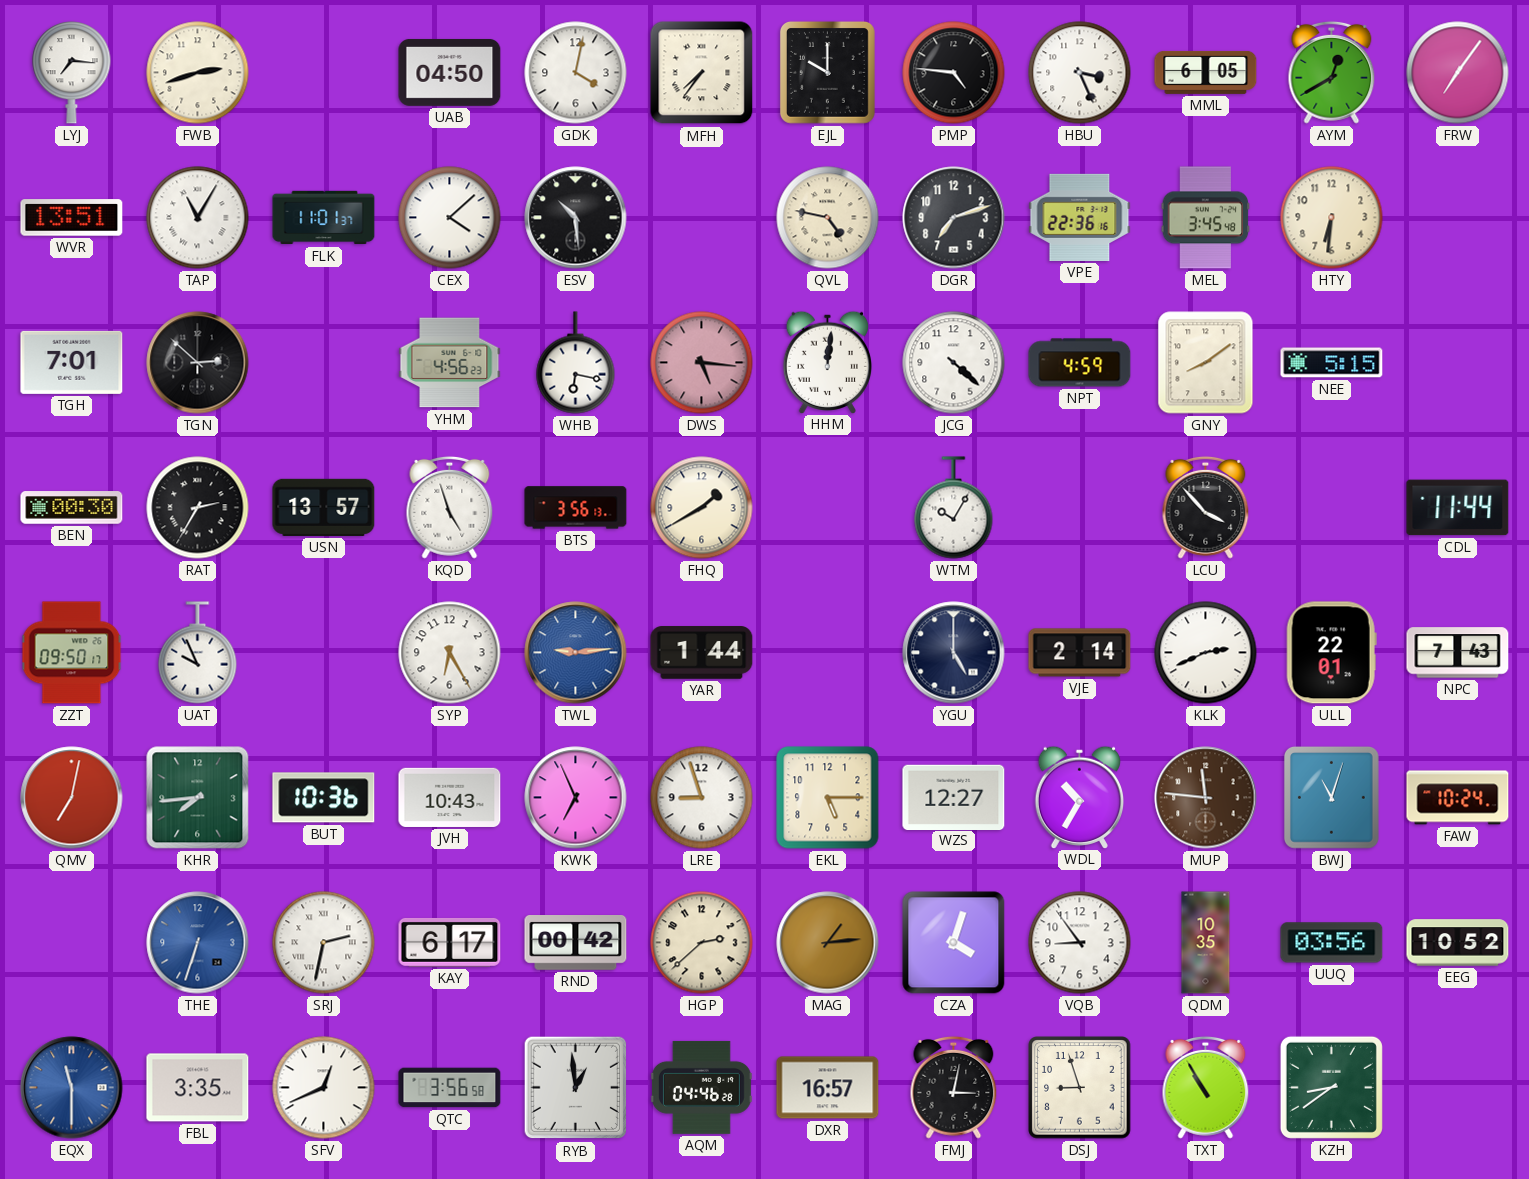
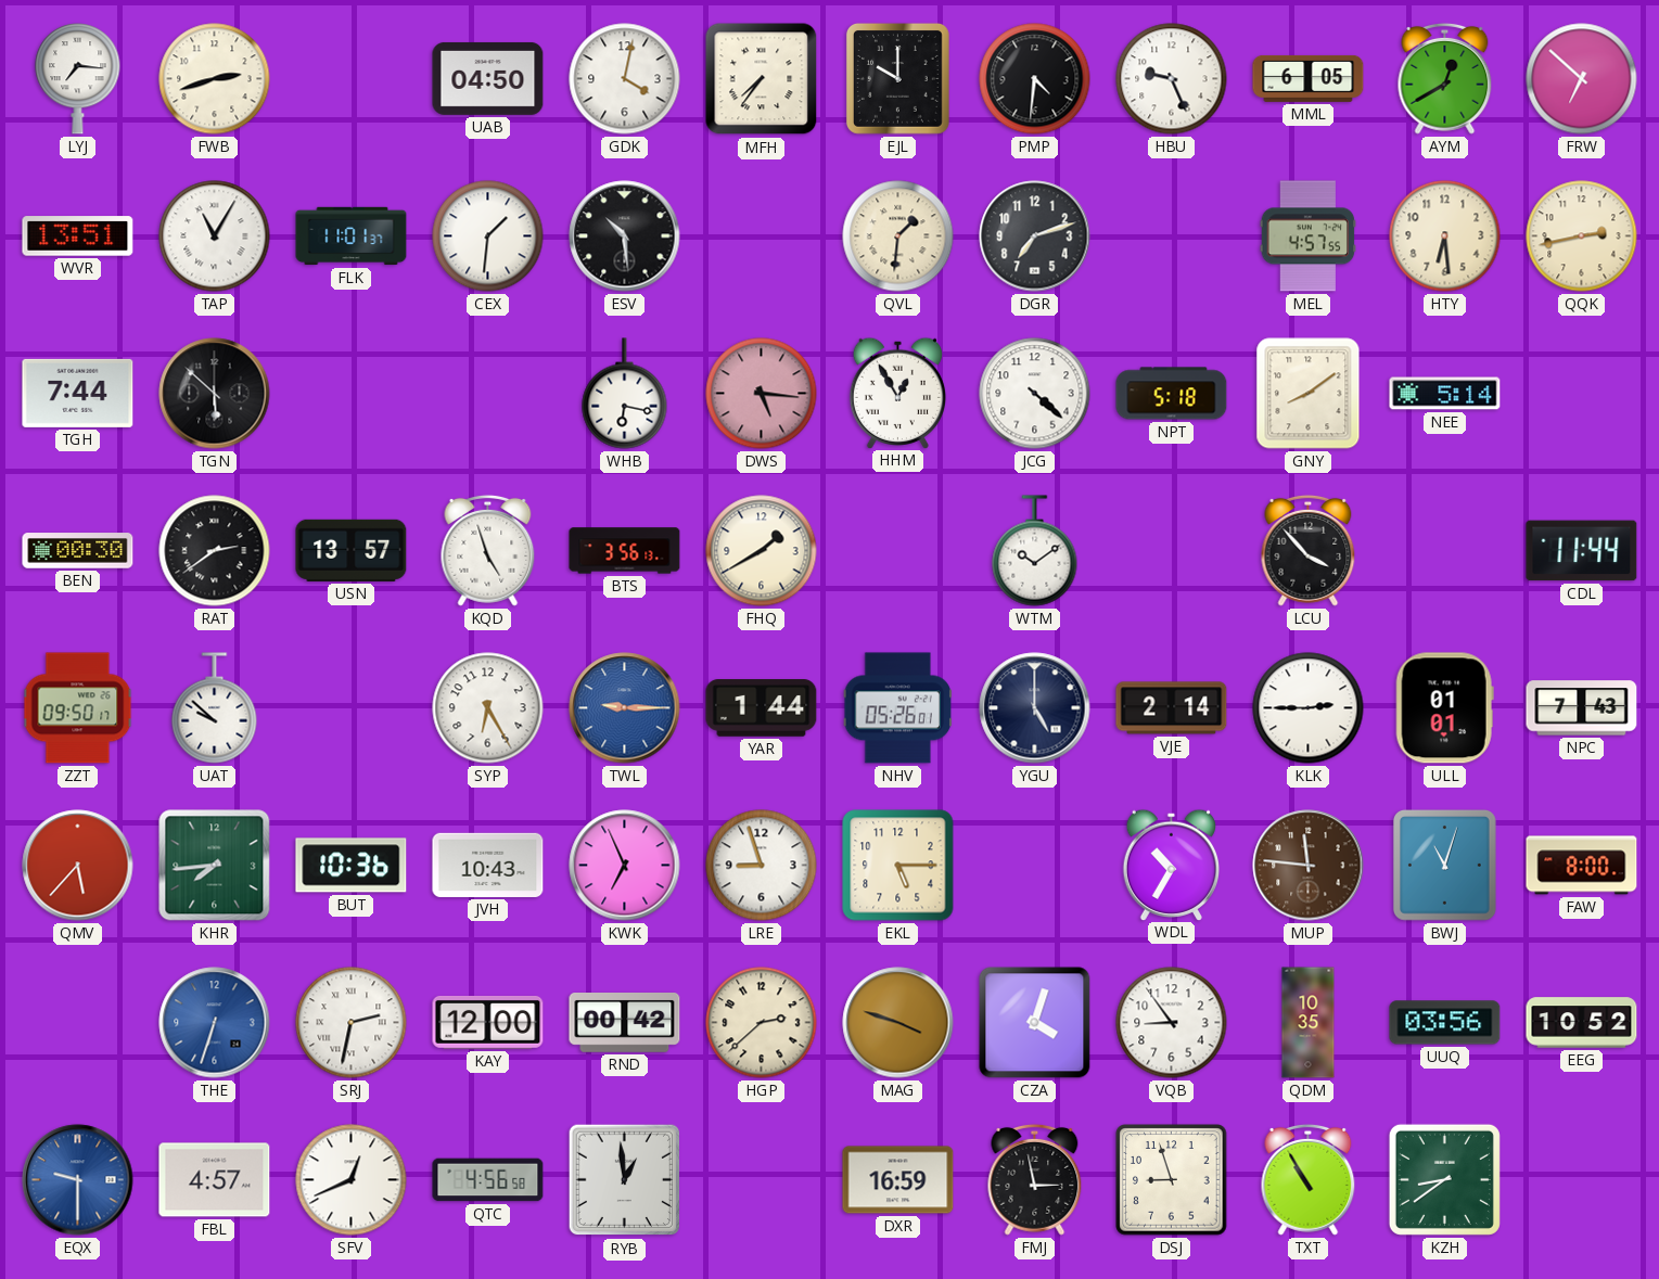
PMP: 4:46 -> 4:31 (1035, 79)
HBU: 3:26 -> 9:26 (1172, 79)
FRW: 7:06 -> 6:52 (1582, 79)
CEX: 4:08 -> 1:31 (488, 236)
QVL: 4:47 -> 1:31 (898, 236)
VPE: 22:36 -> none (1080, 217)
MEL: 3:45 -> 4:57 (1309, 236)
HTY: 6:31 -> 6:29 (1445, 236)
QQK: none -> 2:43 (1582, 236)
TGH: 7:01 -> 7:44 (78, 393)
TGN: 2:52 -> 5:52 (215, 394)
YHM: 4:56 -> none (450, 363)
HHM: 12:01 -> 12:55 (897, 393)
NPT: 4:59 -> 5:18 (1172, 394)
NEE: 5:15 -> 5:14 (1445, 394)
RAT: 2:35 -> 2:39 (215, 551)
WTM: 10:05 -> 10:09 (1035, 551)
UAT: 9:56 -> 9:52 (215, 708)
TWL: 9:14 -> 9:15 (625, 708)
NHV: none -> 05:26 (897, 708)
KLK: 2:41 -> 2:45 (1309, 708)
ULL: 22:01 -> 01:01 (1444, 708)
QMV: 7:02 -> 5:37 (78, 866)
WZS: 12:27 -> none (954, 797)
FAW: 10:24 -> 8:00 (1582, 866)
KAY: 6:17 -> 12:00 (488, 1022)
MAG: 1:14 -> 3:48 (898, 1023)
EQX: 11:30 -> 9:30 (78, 1180)
FBL: 3:35 -> 4:57 (215, 1180)
QTC: 3:56 -> 4:56 (488, 1180)
AQM: 04:46 -> none (701, 1087)
DXR: 16:57 -> 16:59 (898, 1180)
FMJ: 3:02 -> 2:58 (1035, 1179)
